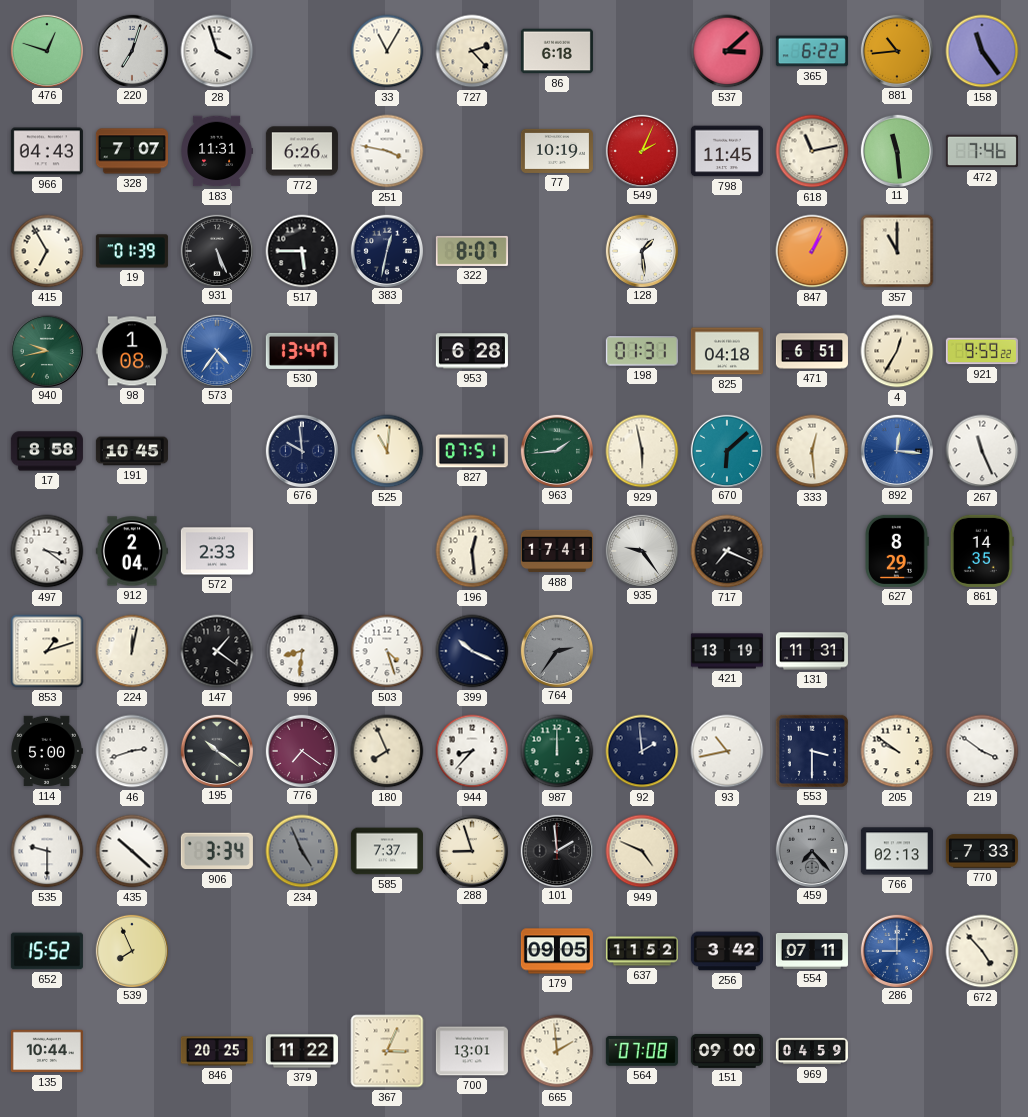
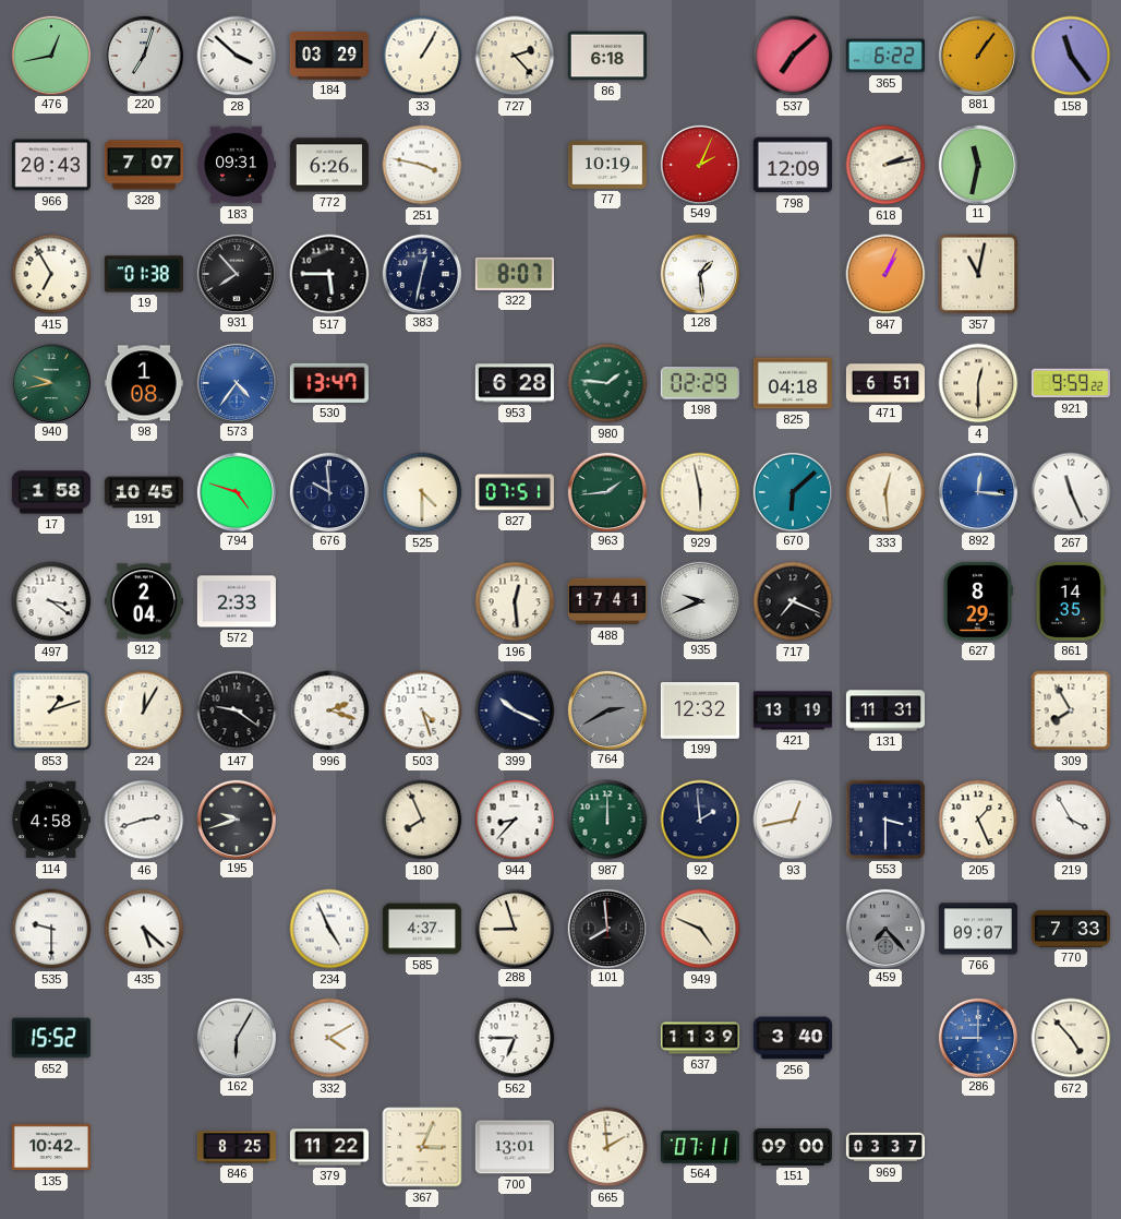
476: 12:48 -> 12:43 (50, 55)
28: 3:57 -> 3:52 (237, 56)
184: none -> 03:29 (329, 56)
33: 11:05 -> 1:05 (422, 56)
537: 3:08 -> 7:08 (793, 56)
881: 10:44 -> 1:06 (977, 55)
966: 04:43 -> 20:43 (51, 165)
183: 11:31 -> 09:31 (237, 165)
798: 11:45 -> 12:09 (793, 165)
618: 11:13 -> 2:13 (885, 165)
11: 11:29 -> 11:32 (977, 164)
472: 7:46 -> none (982, 151)
19: 01:39 -> 01:38 (144, 274)
931: 5:26 -> 7:53 (236, 273)
357: 11:00 -> 11:02 (978, 274)
980: none -> 1:46 (607, 383)
198: 01:31 -> 02:29 (700, 383)
4: 12:35 -> 12:30 (978, 383)
17: 8:58 -> 1:58 (51, 492)
794: none -> 4:48 (236, 491)
525: 11:01 -> 4:30 (422, 492)
935: 9:24 -> 9:41 (699, 600)
224: 12:02 -> 12:05 (144, 710)
147: 1:21 -> 9:21 (237, 710)
996: 8:31 -> 2:18 (329, 710)
764: 2:36 -> 2:40 (606, 709)
199: none -> 12:32 (700, 712)
309: none -> 7:55 (1071, 710)
114: 5:00 -> 4:58 (51, 820)
195: 10:21 -> 9:42 (236, 818)
776: 7:21 -> none (301, 750)
93: 10:43 -> 12:43 (793, 820)
205: 9:51 -> 1:26 (978, 820)
219: 3:51 -> 3:55 (1071, 820)
435: 10:22 -> 5:22 (144, 929)
906: 3:34 -> none (217, 851)
234 dial: grey -> white (329, 929)
585: 7:37 -> 4:37 (422, 929)
101: 1:59 -> 7:59 (606, 928)
766: 02:13 -> 09:07 (978, 929)
539: 7:56 -> none (131, 950)
162: none -> 6:05 (236, 1037)
332: none -> 4:10 (329, 1038)
562: none -> 6:45 (515, 1038)
179: 09:05 -> none (557, 951)
637: 11:52 -> 11:39 (700, 1038)
256: 3:42 -> 3:40 (793, 1038)
554: 07:11 -> none (812, 952)
135: 10:44 -> 10:42 (51, 1147)
846: 20:25 -> 8:25 (237, 1147)
564: 07:08 -> 07:11 (700, 1148)
969: 04:59 -> 03:37 (885, 1147)
